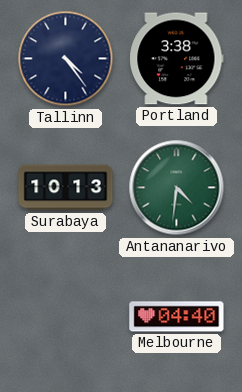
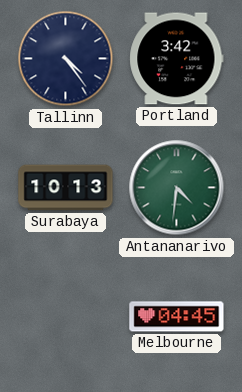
Portland: 3:38 -> 3:42 (177, 59)
Melbourne: 04:40 -> 04:45 (177, 317)
